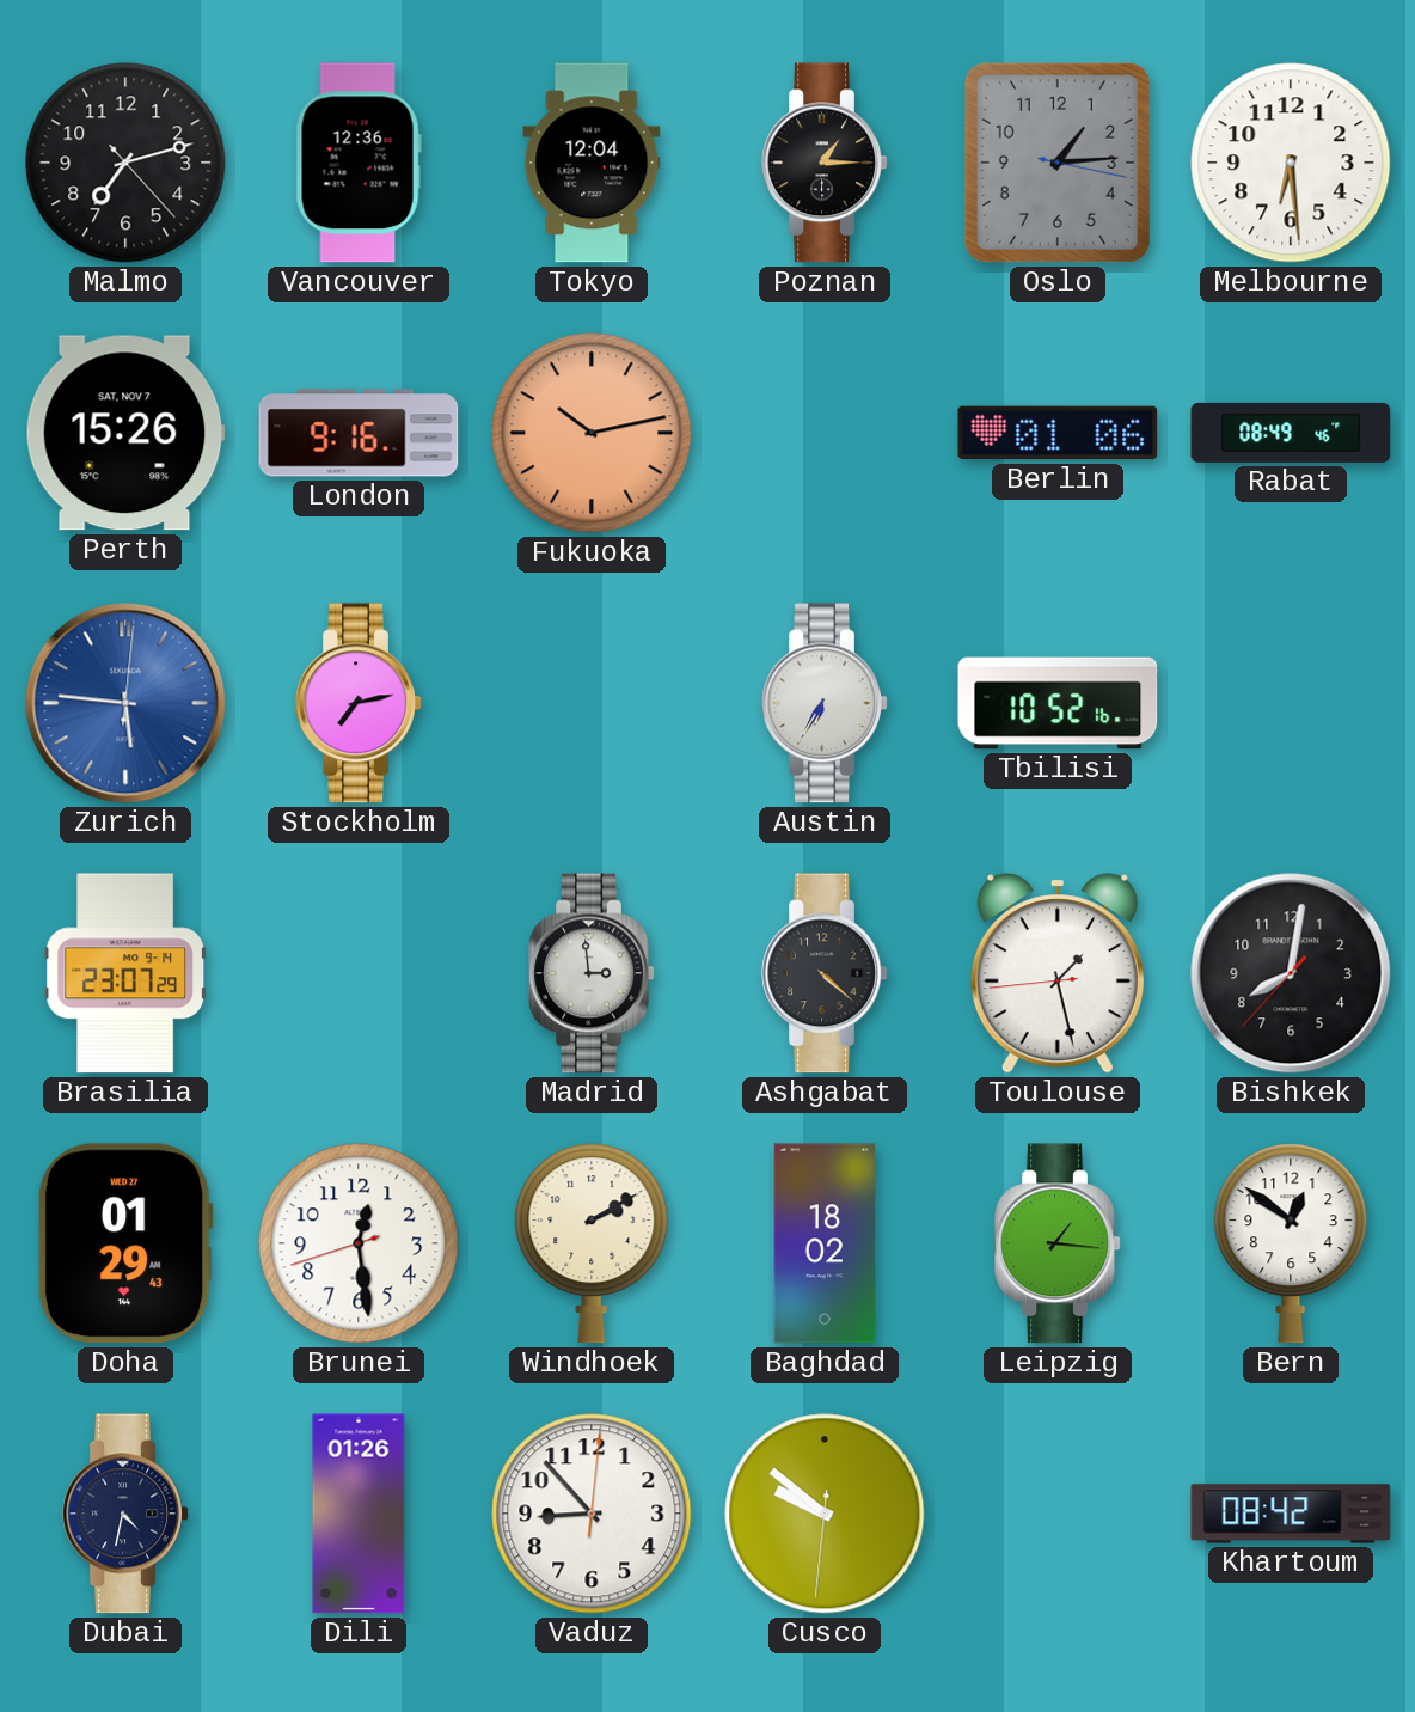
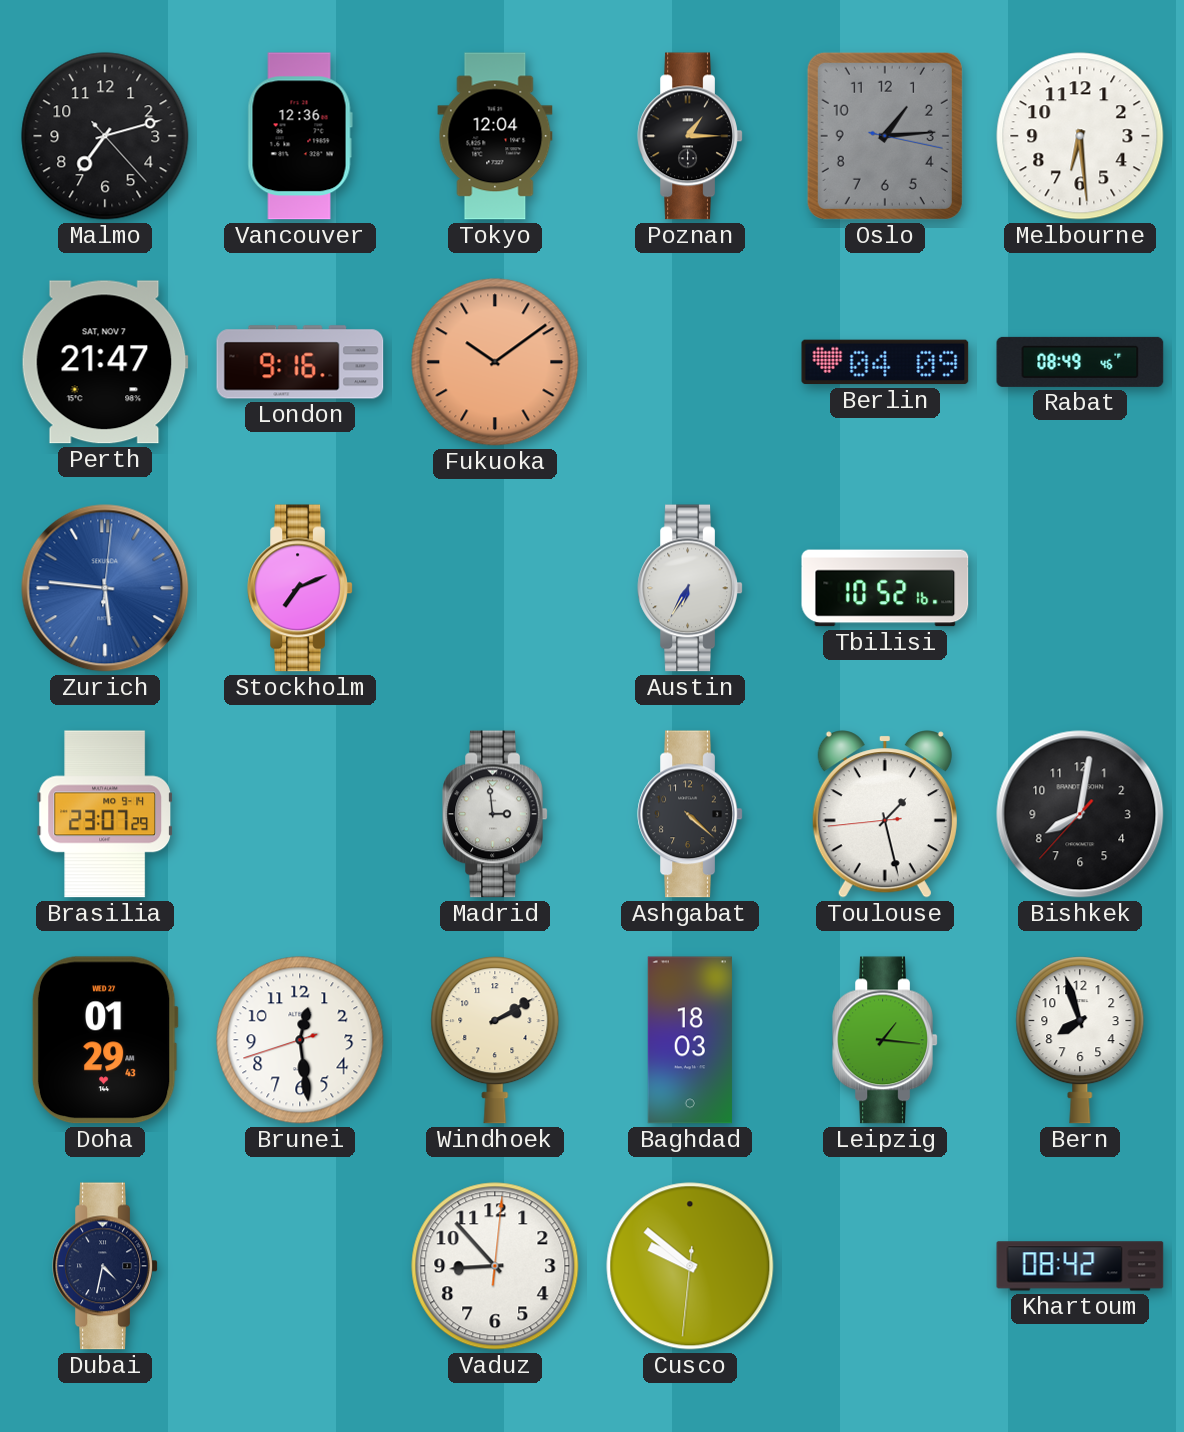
Perth: 15:26 -> 21:47 (105, 362)
Fukuoka: 10:13 -> 10:09 (495, 362)
Berlin: 01:06 -> 04:09 (885, 362)
Stockholm: 7:13 -> 7:11 (300, 588)
Baghdad: 18:02 -> 18:03 (690, 1040)
Bern: 12:51 -> 7:57 (1080, 1040)
Dili: 01:26 -> none (359, 1514)
